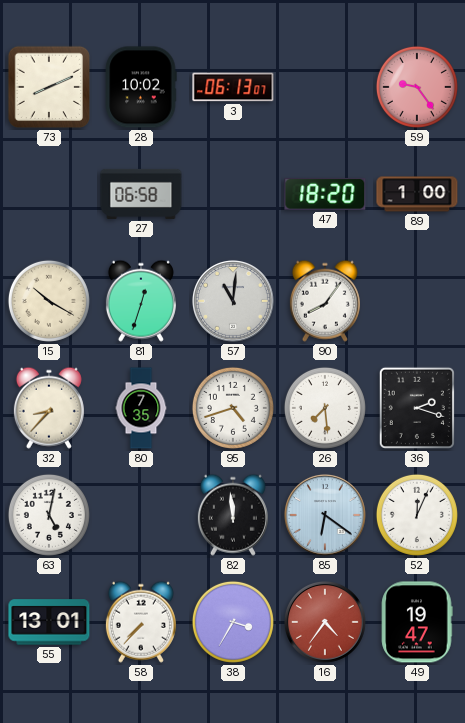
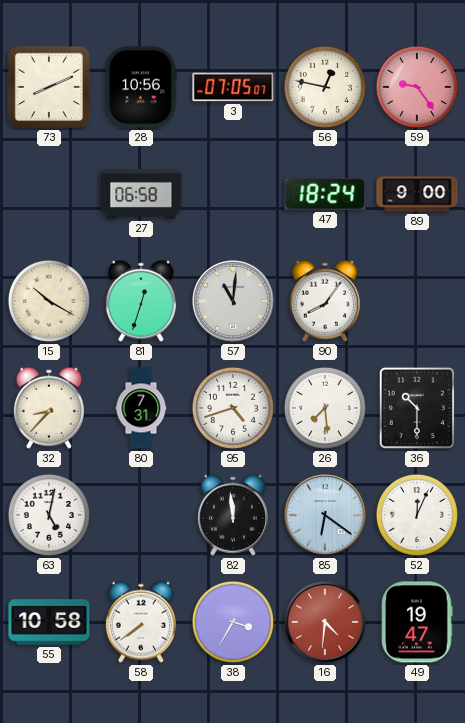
28: 10:02 -> 10:56 (141, 87)
3: 06:13 -> 07:05 (233, 87)
56: none -> 12:47 (325, 87)
47: 18:20 -> 18:24 (325, 194)
89: 1:00 -> 9:00 (417, 194)
80: 7:35 -> 7:31 (141, 408)
36: 2:18 -> 10:30 (417, 408)
55: 13:01 -> 10:58 (49, 622)
58: 7:37 -> 7:39 (141, 622)
16: 4:36 -> 4:31 (325, 622)
